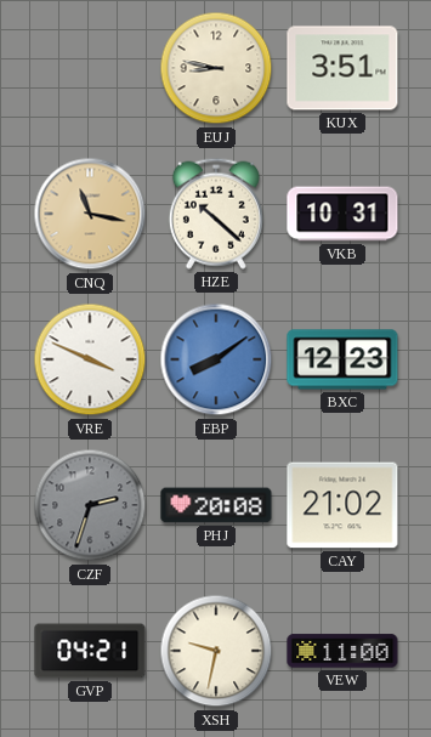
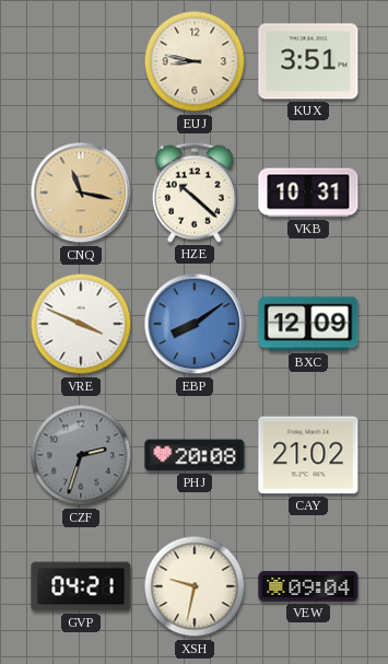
BXC: 12:23 -> 12:09 (308, 324)
VEW: 11:00 -> 09:04 (308, 586)
